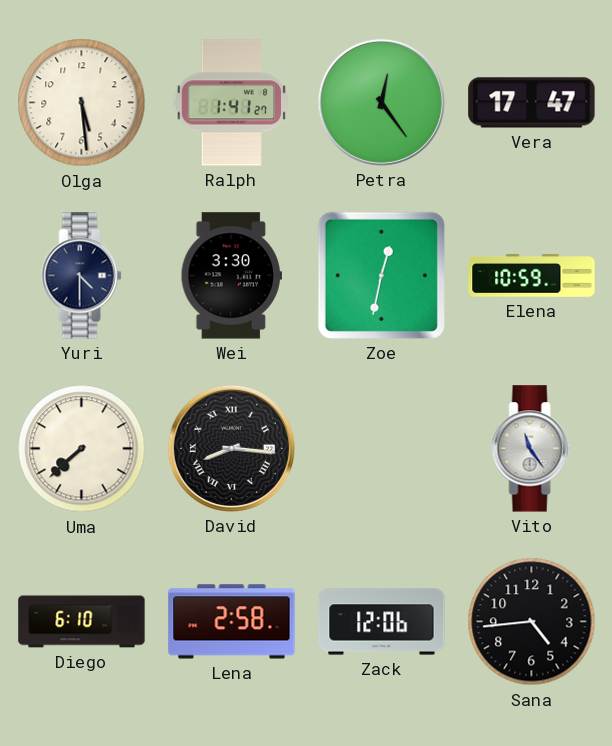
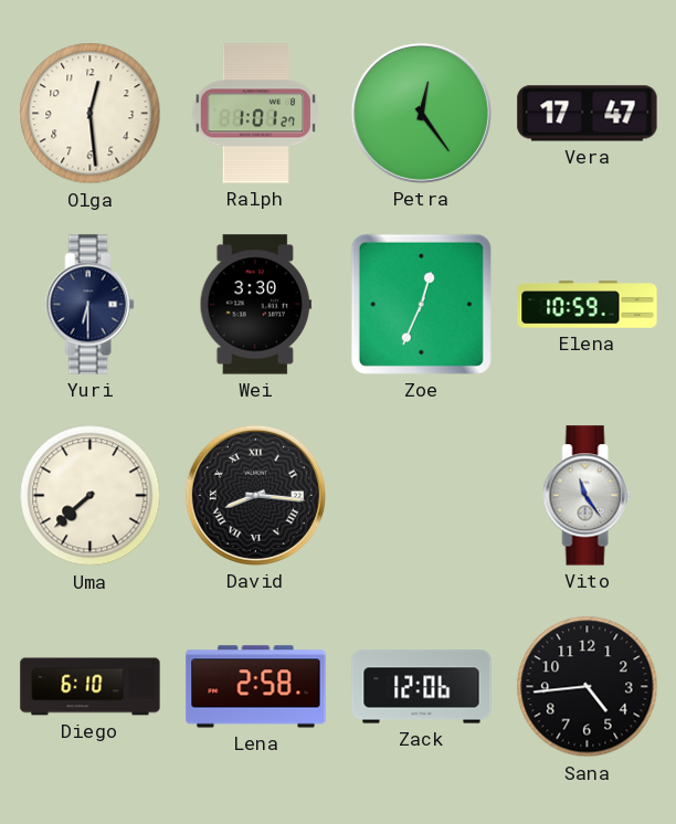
Olga: 5:29 -> 12:29 (91, 114)
Ralph: 1:41 -> 1:01 (255, 114)
Yuri: 4:30 -> 6:30 (91, 305)
Zoe: 12:32 -> 12:34 (421, 304)
